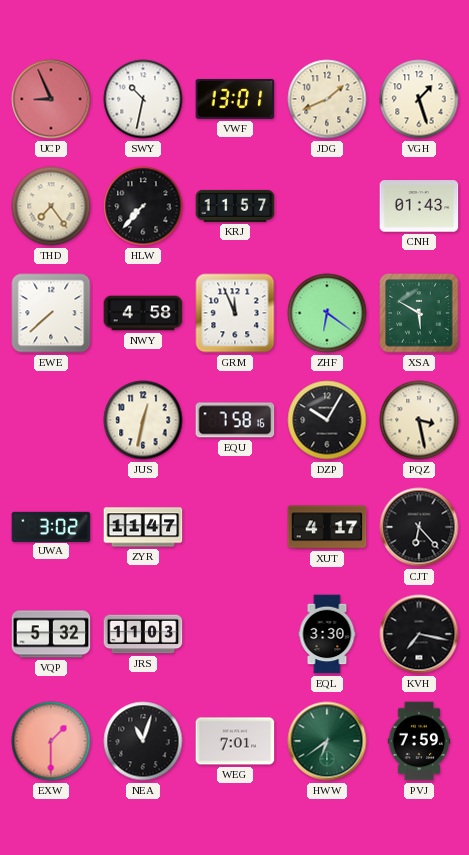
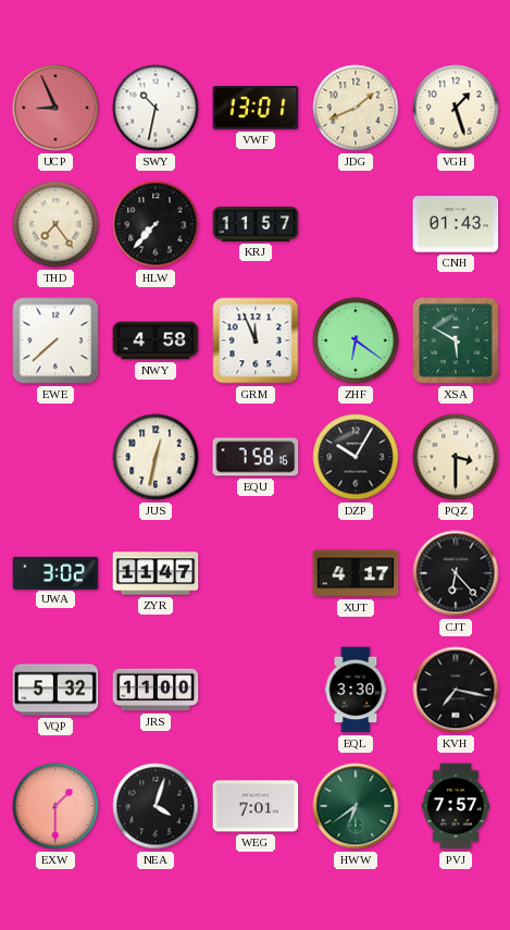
PQZ: 3:28 -> 3:30 (456, 457)
JRS: 11:03 -> 11:00 (156, 690)
NEA: 11:03 -> 4:03 (156, 806)
PVJ: 7:59 -> 7:57 (456, 806)
